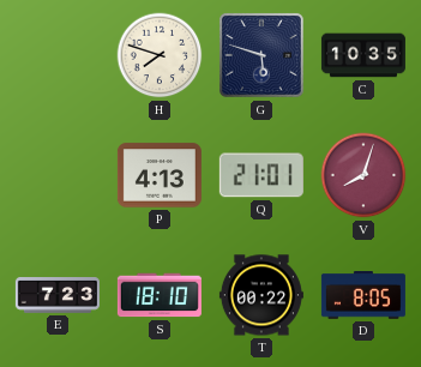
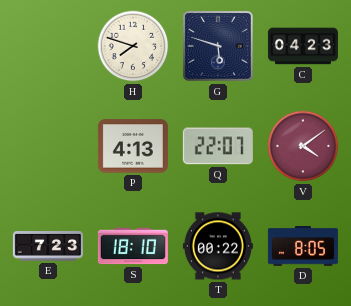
C: 10:35 -> 04:23 (303, 46)
Q: 21:01 -> 22:07 (218, 146)
V: 8:03 -> 4:09 (303, 146)
